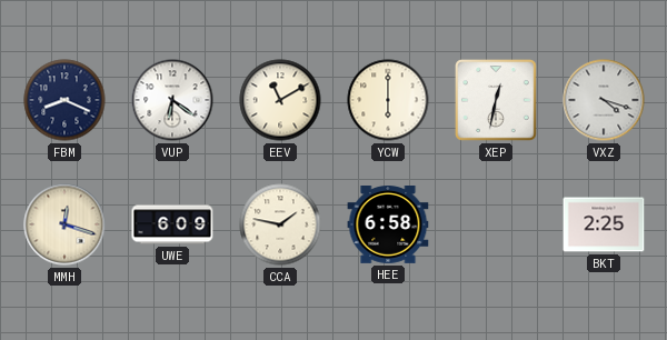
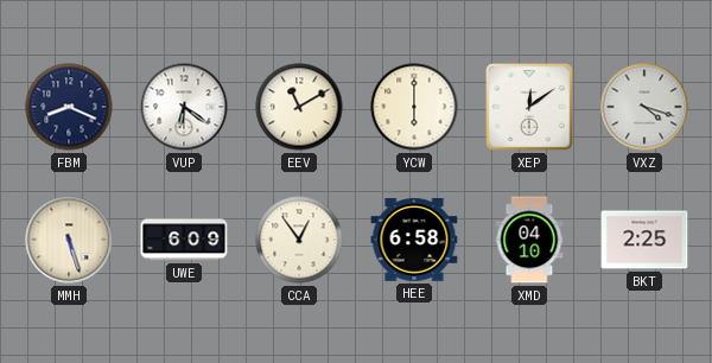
XEP: 12:32 -> 12:09 (529, 107)
MMH: 12:18 -> 5:27 (69, 240)
CCA: 1:47 -> 12:54 (299, 240)
XMD: none -> 04:10 (529, 240)
